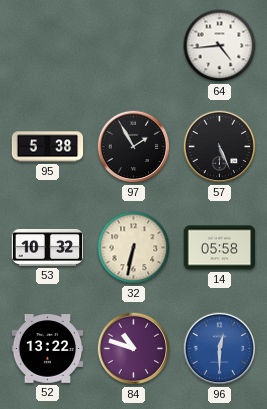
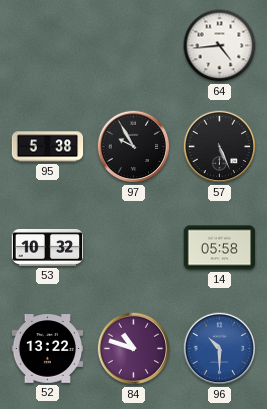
97: 1:55 -> 9:55 (134, 147)
32: 6:32 -> none (134, 248)
96: 12:30 -> 10:30 (220, 349)
